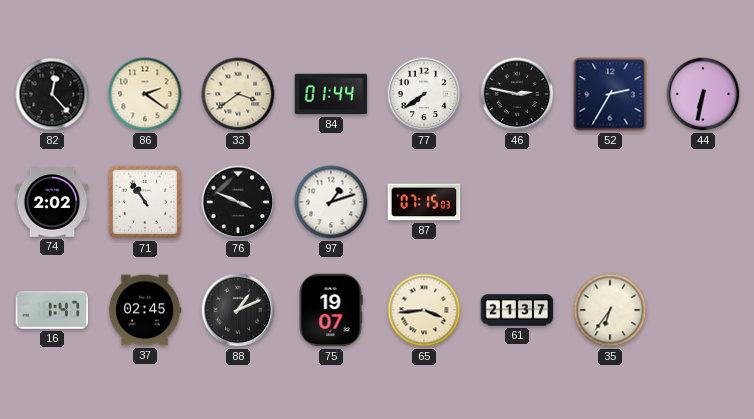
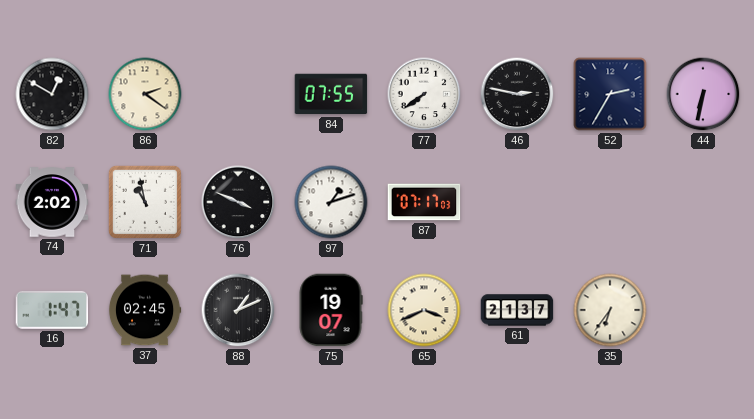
82: 12:23 -> 12:50 (52, 94)
33: 3:39 -> none (238, 94)
84: 01:44 -> 07:55 (331, 94)
71: 10:54 -> 10:58 (145, 202)
87: 07:15 -> 07:17 (424, 202)
65: 3:44 -> 3:41 (424, 310)
